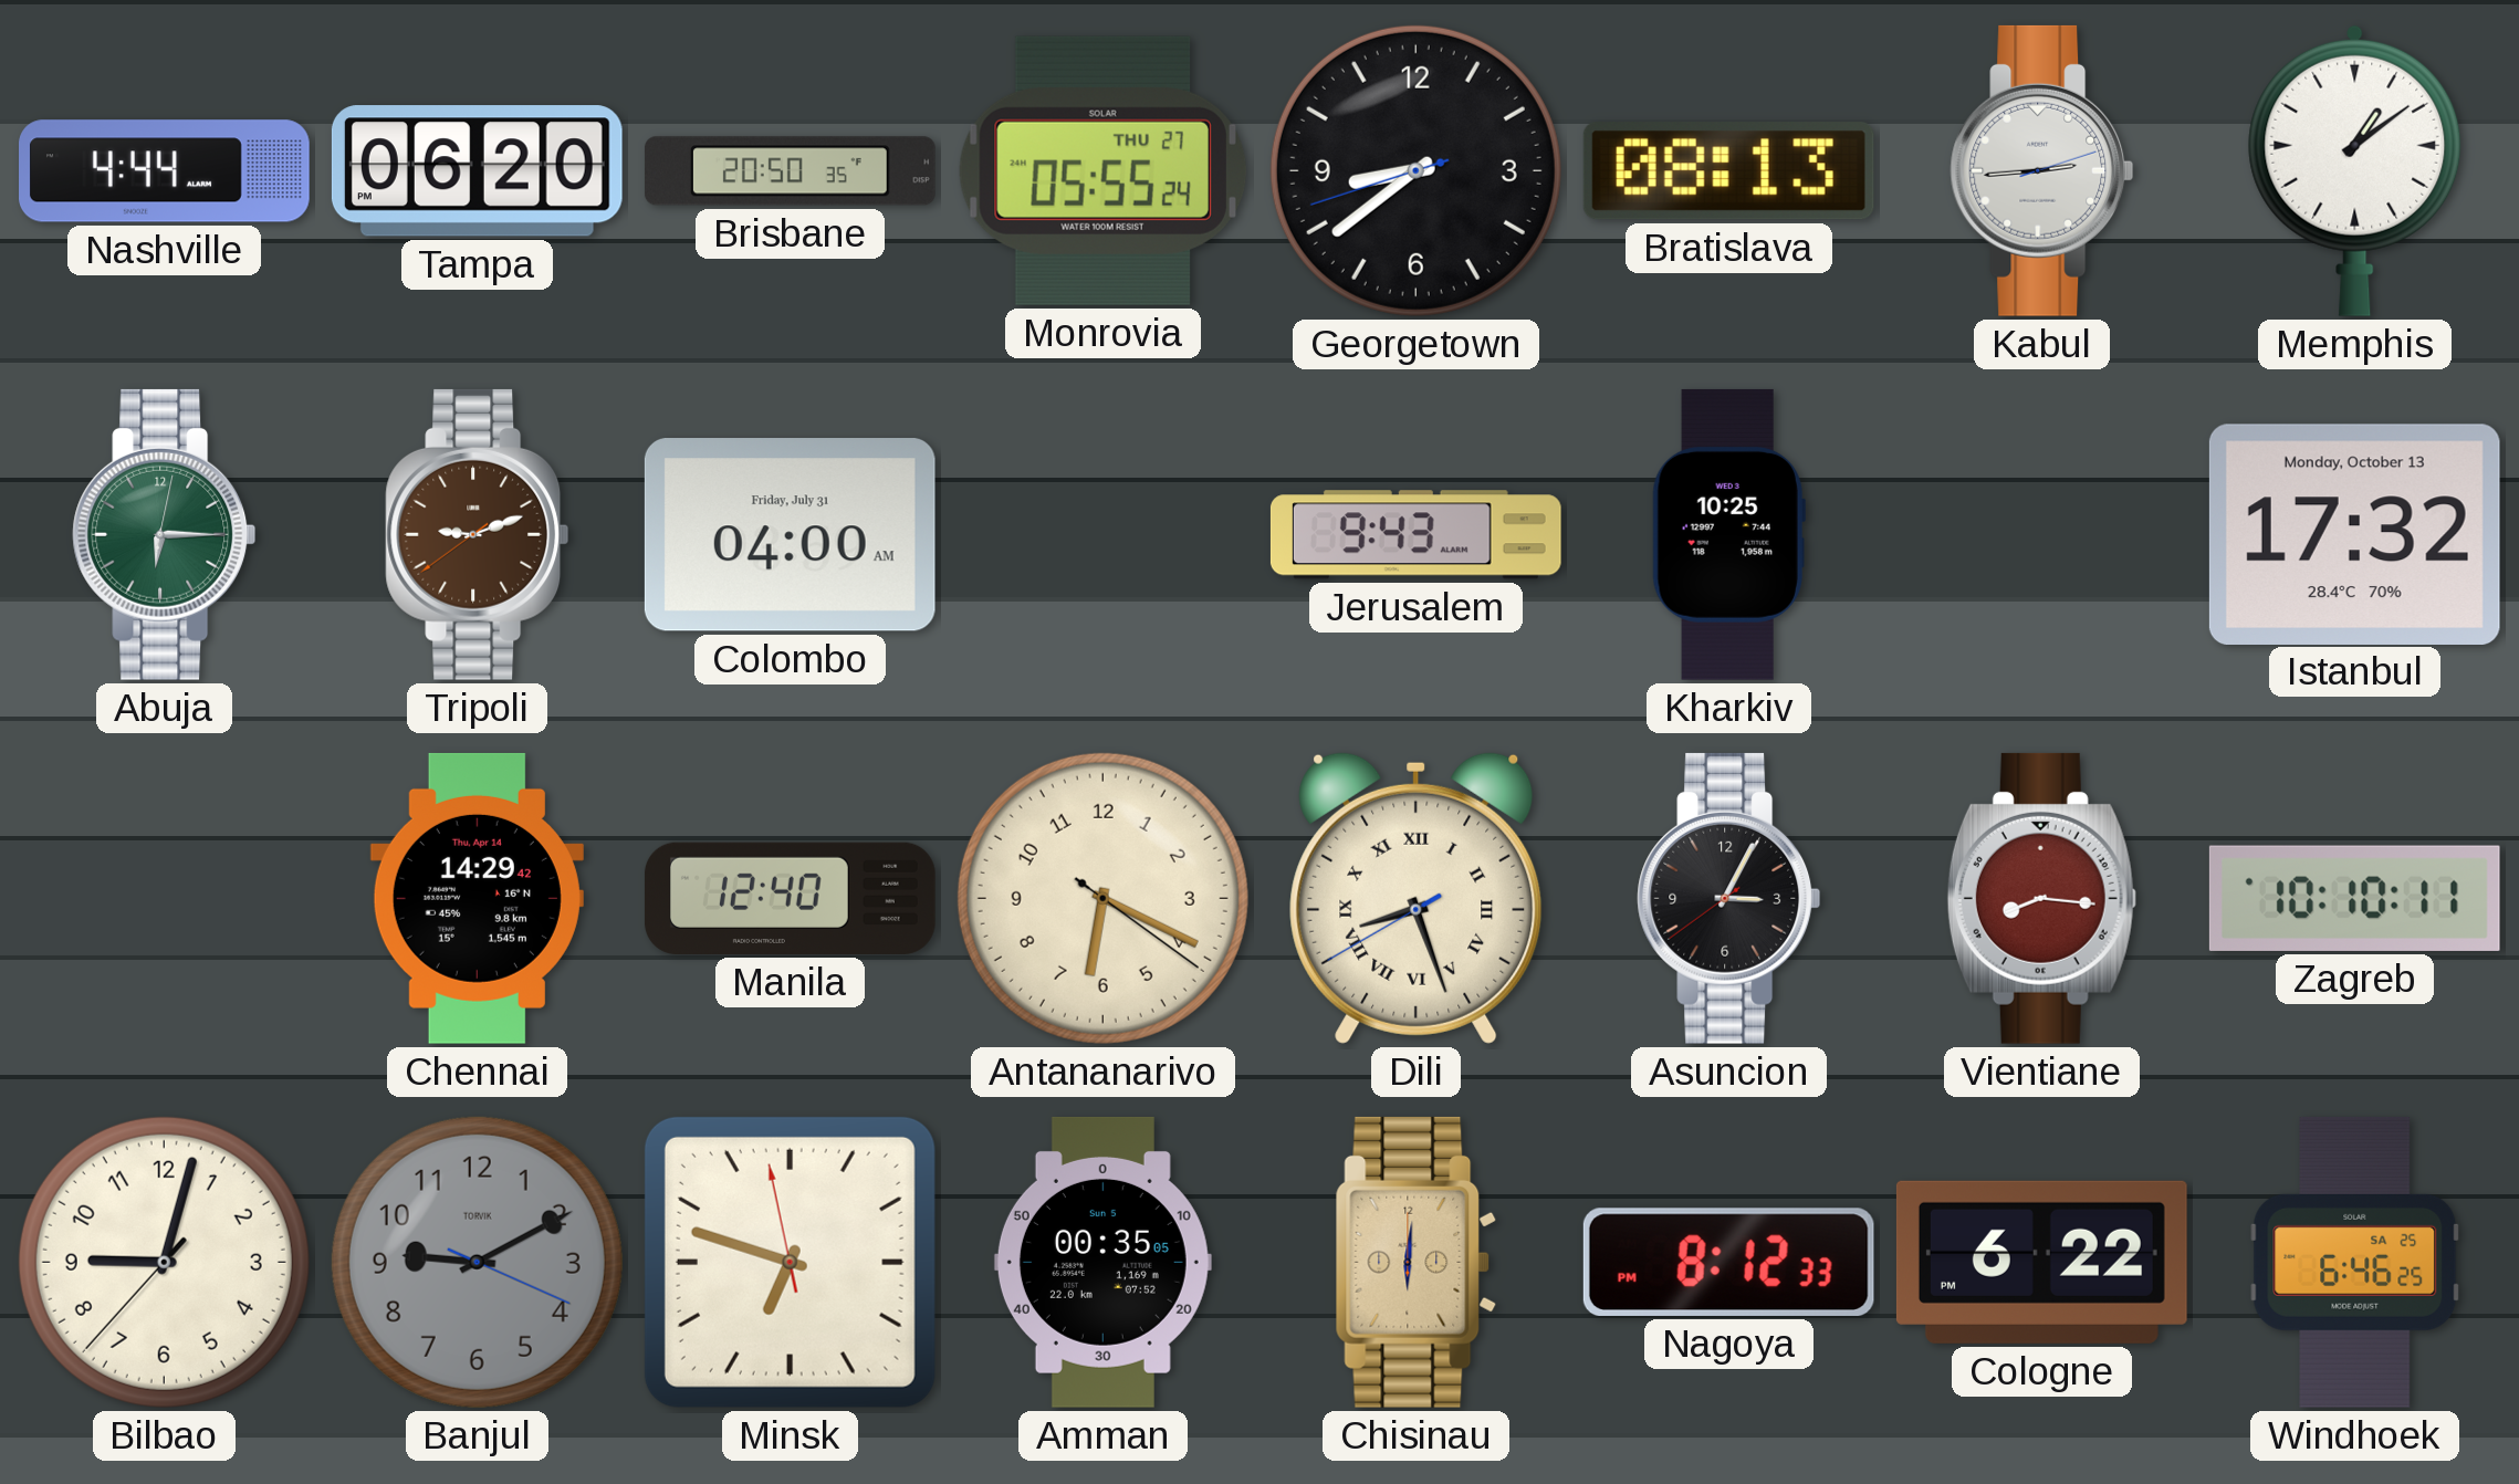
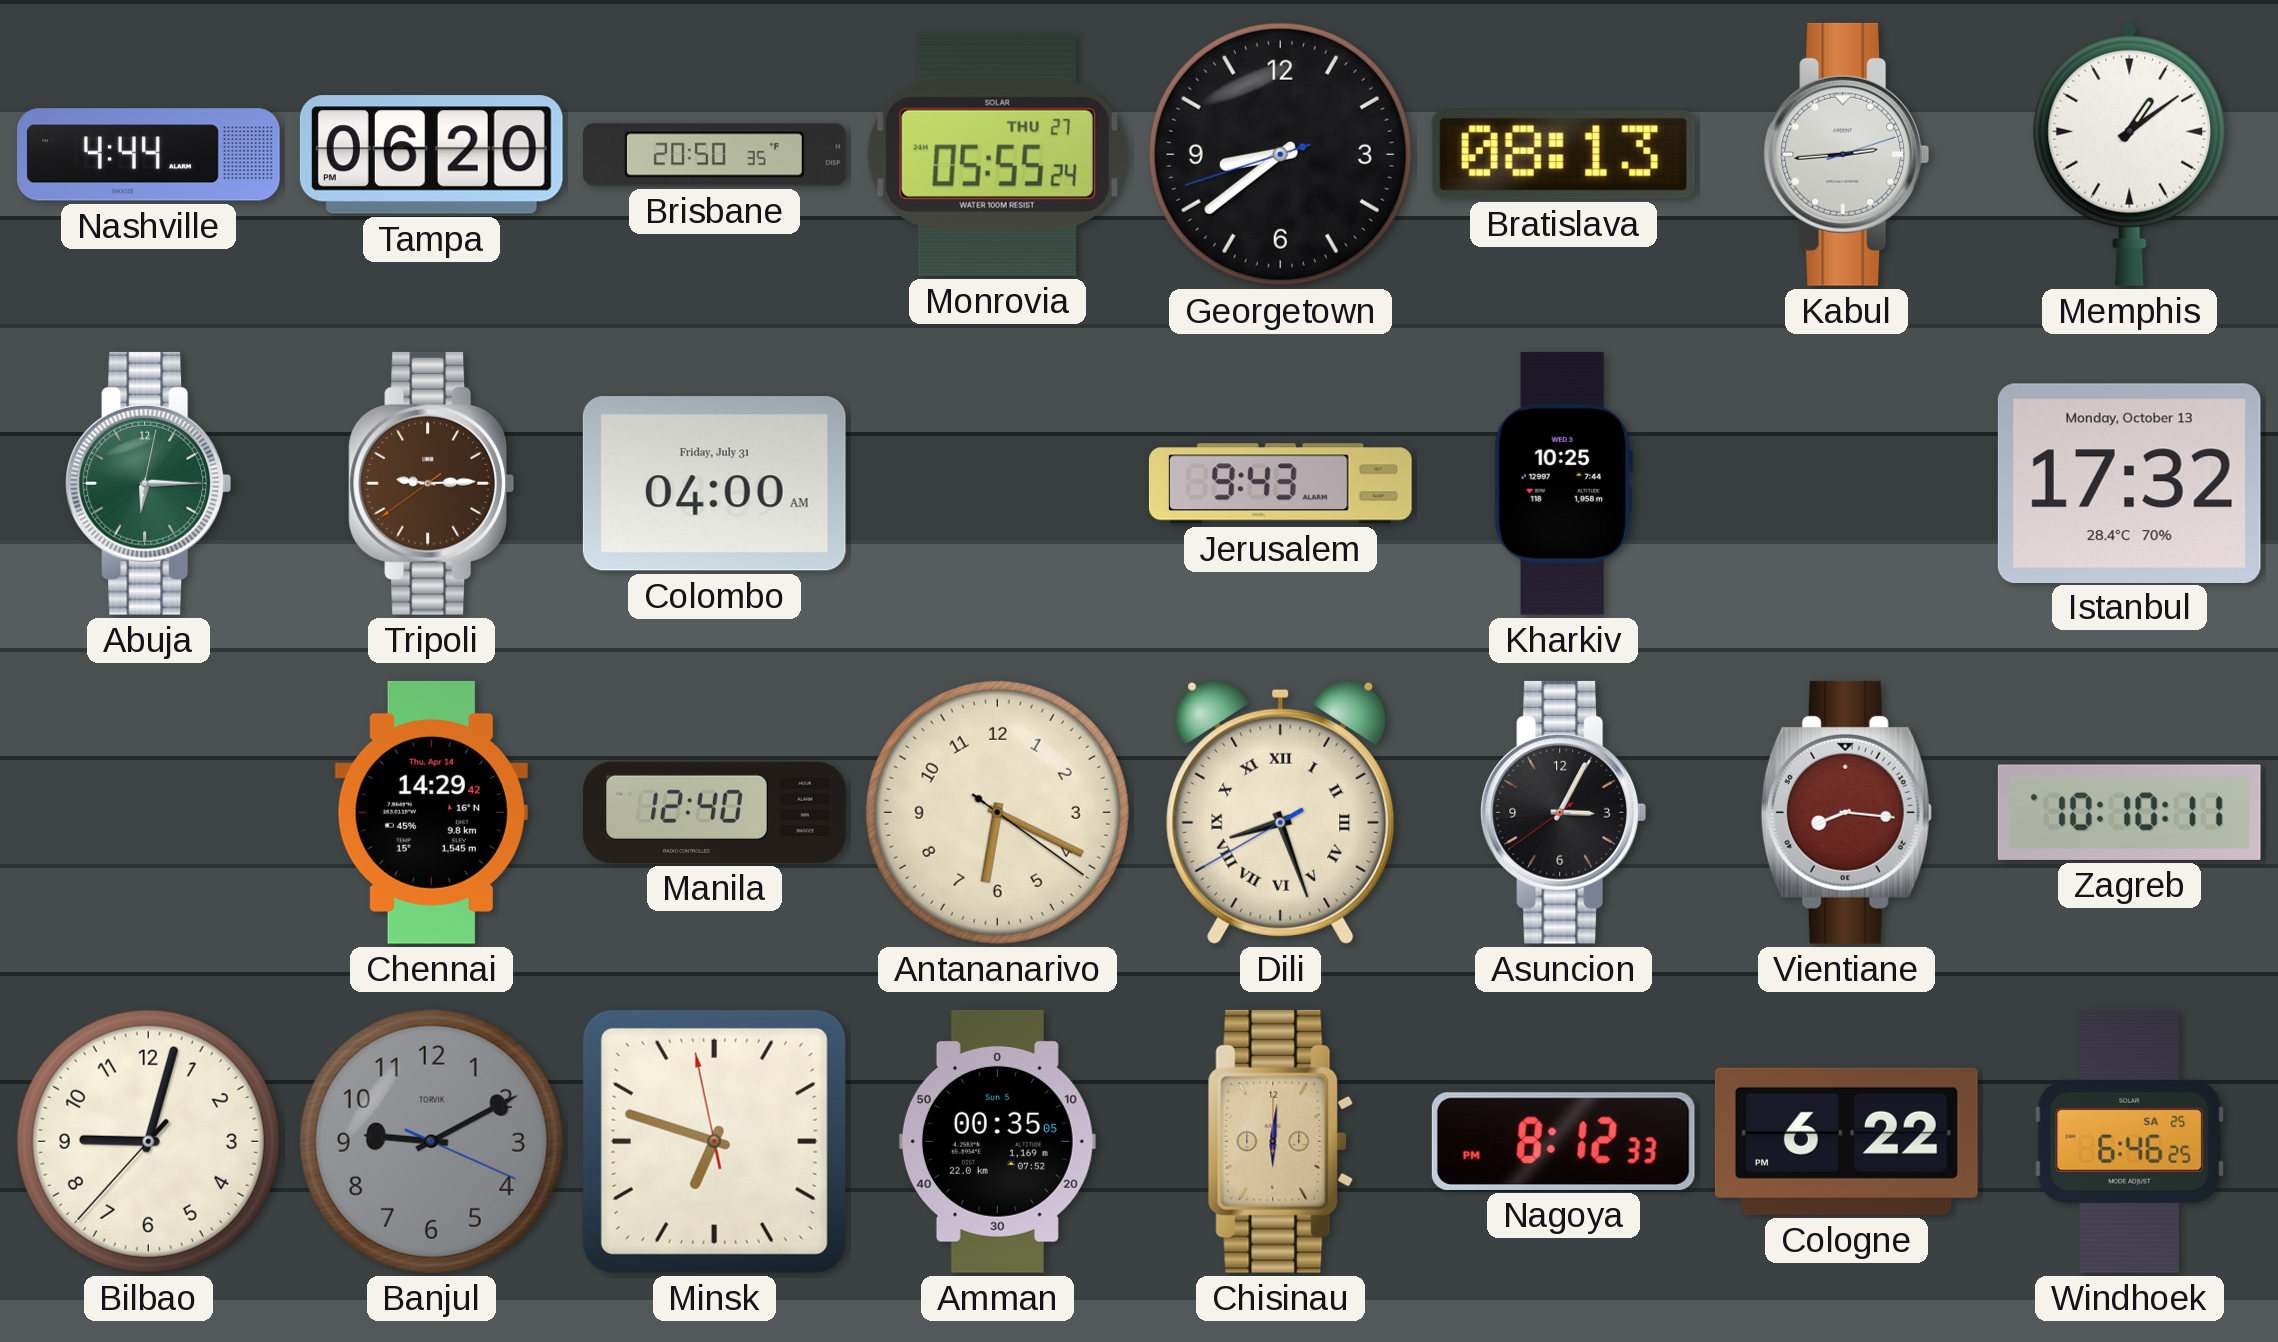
Tripoli: 9:11 -> 9:14 (432, 483)
